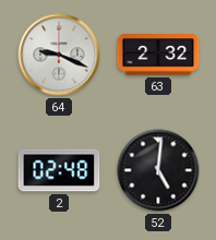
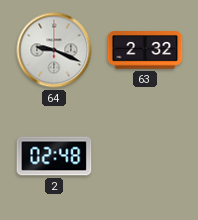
52: 5:01 -> none (158, 170)
